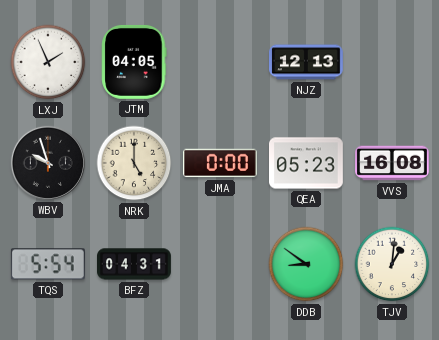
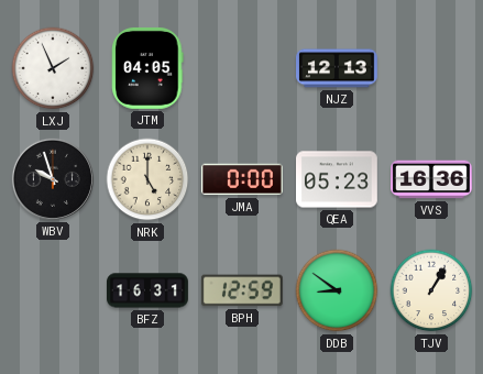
VVS: 16:08 -> 16:36 (432, 179)
TQS: 5:54 -> none (48, 264)
BFZ: 04:31 -> 16:31 (149, 290)
BPH: none -> 12:59 (242, 290)
TJV: 1:01 -> 1:05 (431, 290)
